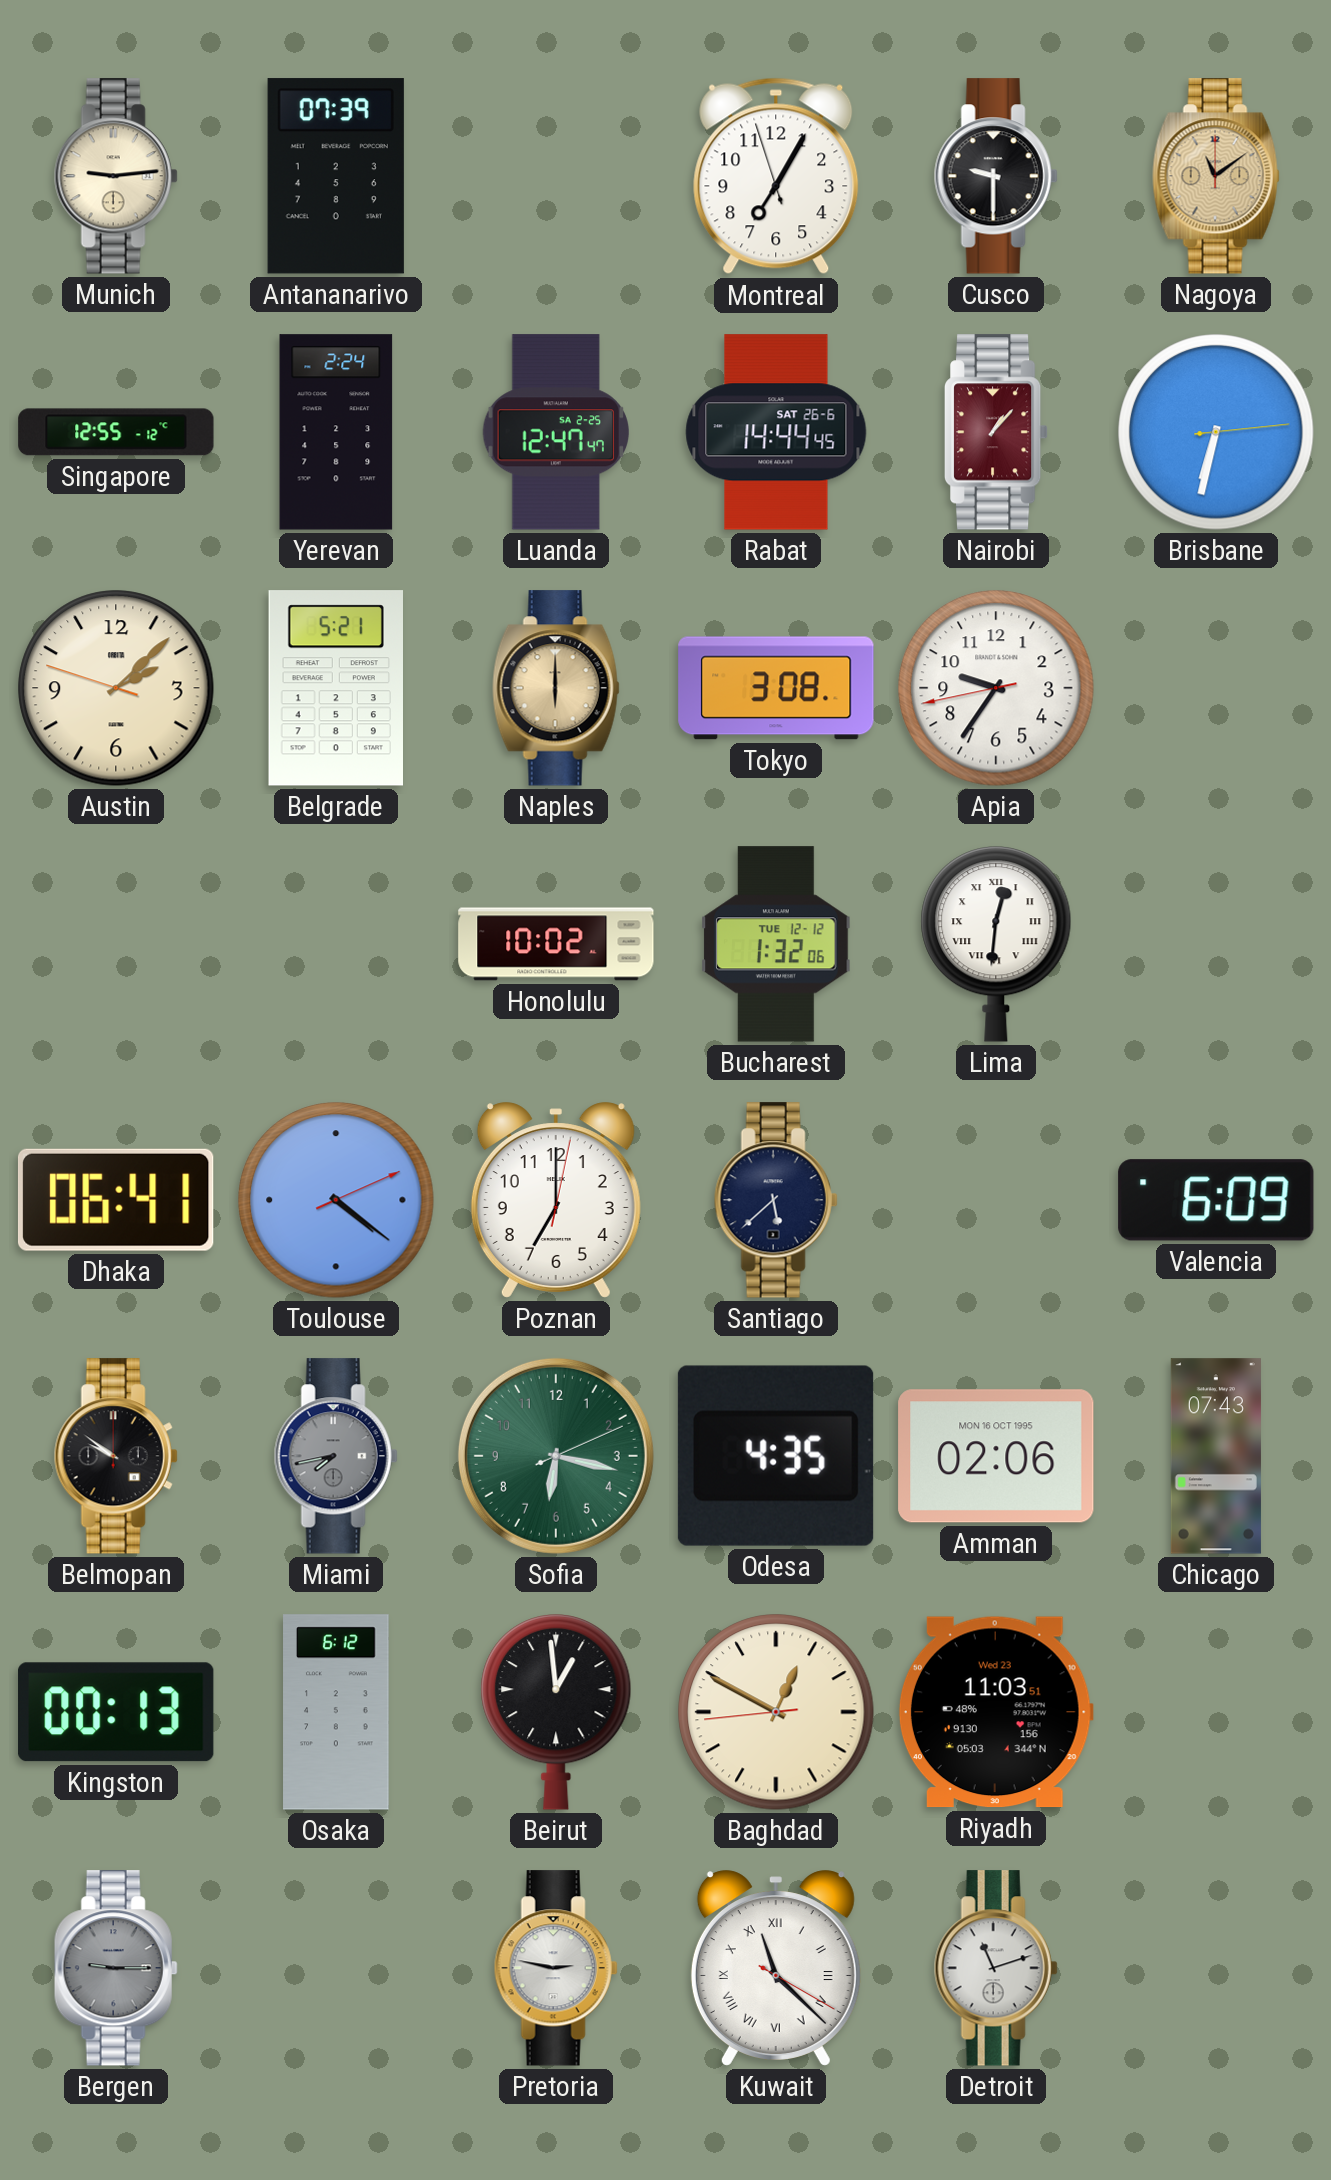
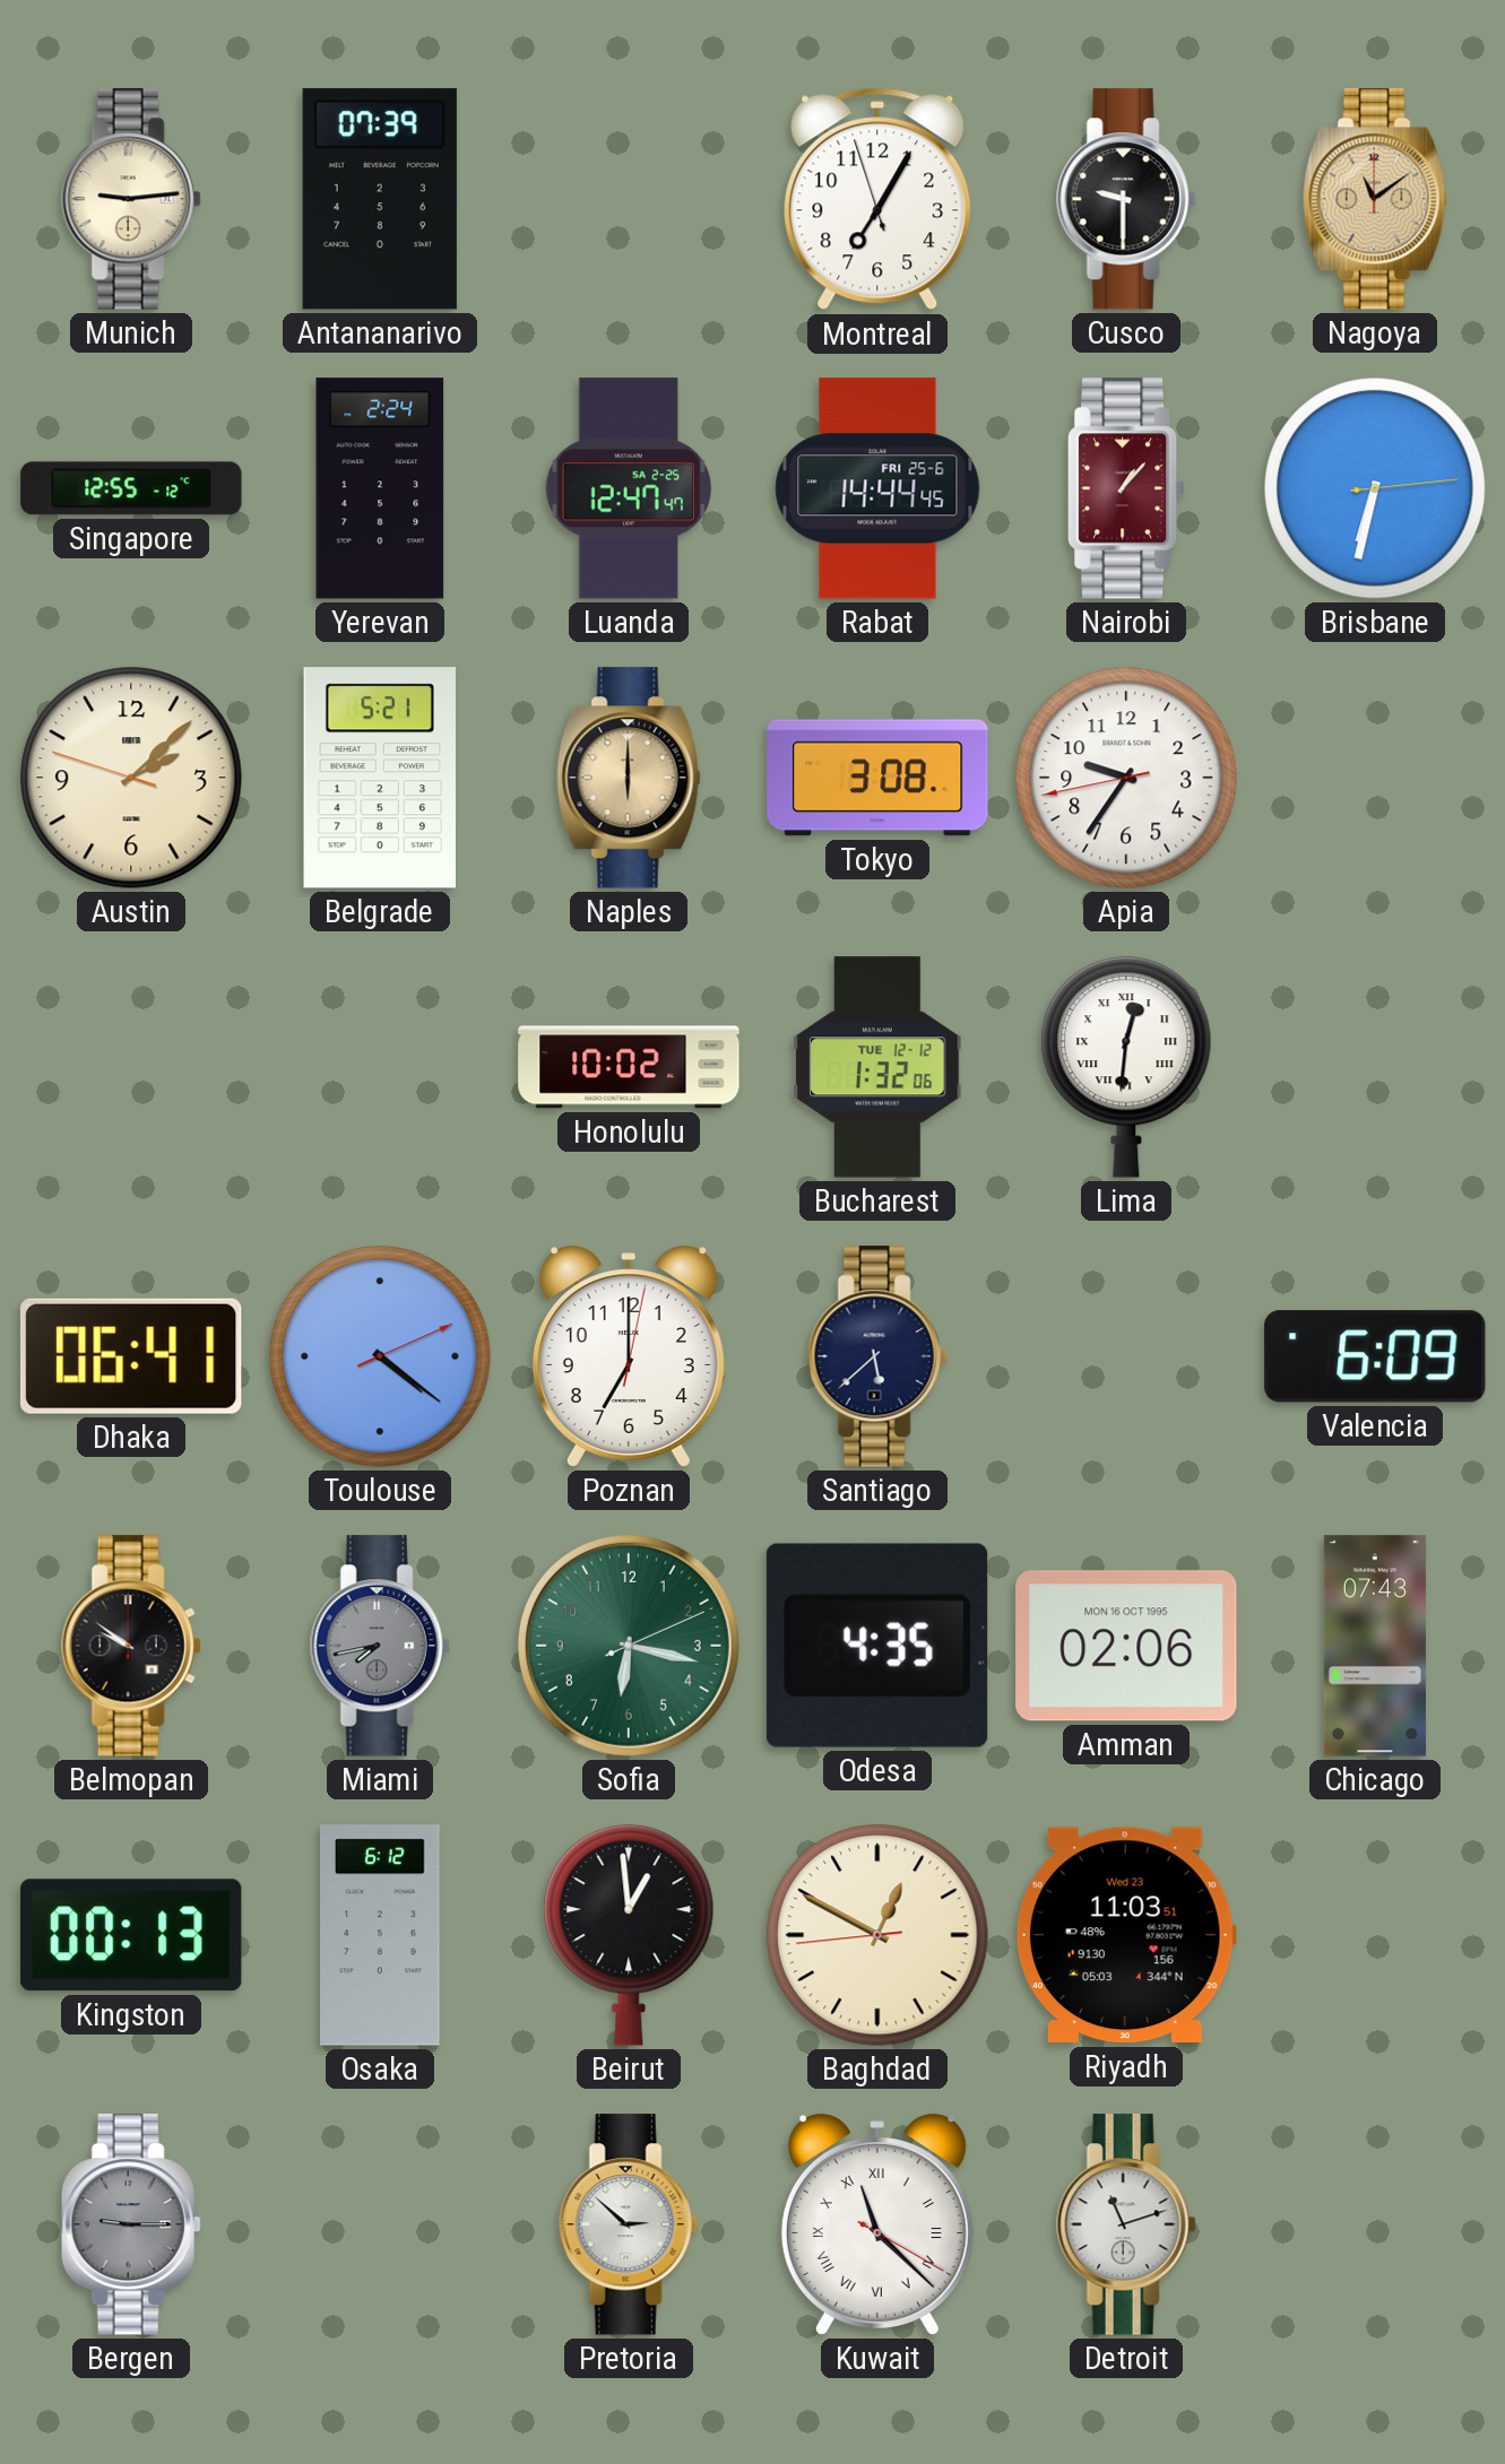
Rabat date: SAT 26-6 -> FRI 25-6 (877, 488)
Pretoria: 2:47 -> 2:52 (629, 2224)
